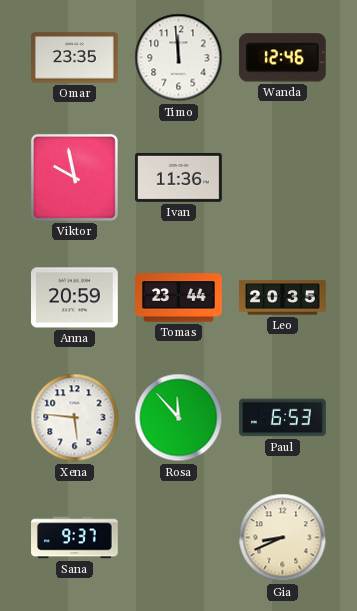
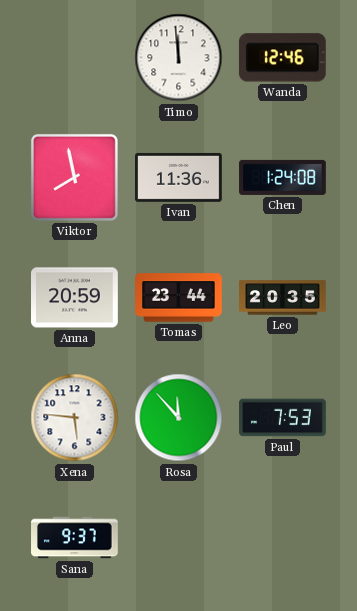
Omar: 23:35 -> none (75, 58)
Viktor: 9:58 -> 7:58 (74, 177)
Chen: none -> 1:24 (283, 177)
Paul: 6:53 -> 7:53 (283, 418)
Gia: 8:41 -> none (283, 538)
